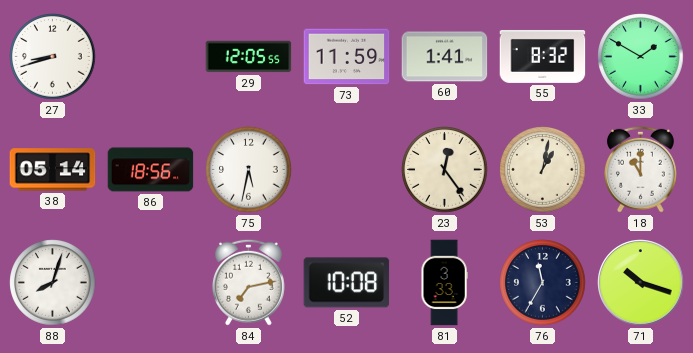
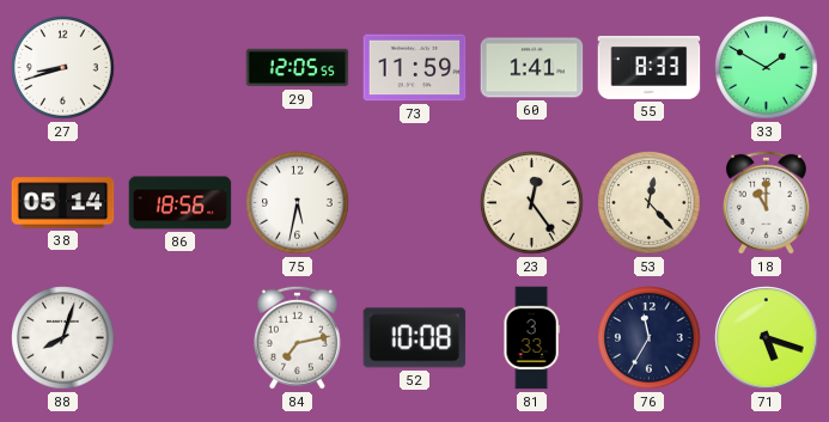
55: 8:32 -> 8:33 (650, 67)
53: 1:02 -> 12:23 (650, 203)
71: 10:18 -> 5:18 (767, 338)
